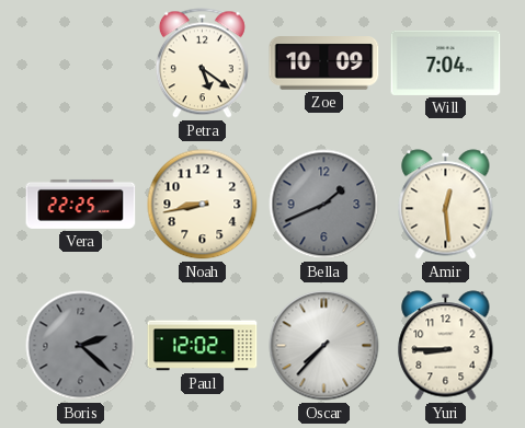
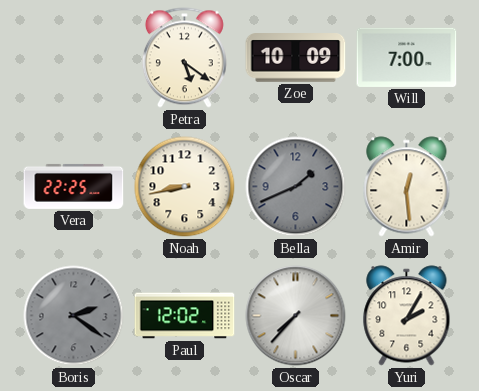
Will: 7:04 -> 7:00 (407, 57)
Boris: 2:22 -> 2:21 (74, 316)
Yuri: 8:45 -> 2:05 (407, 316)
